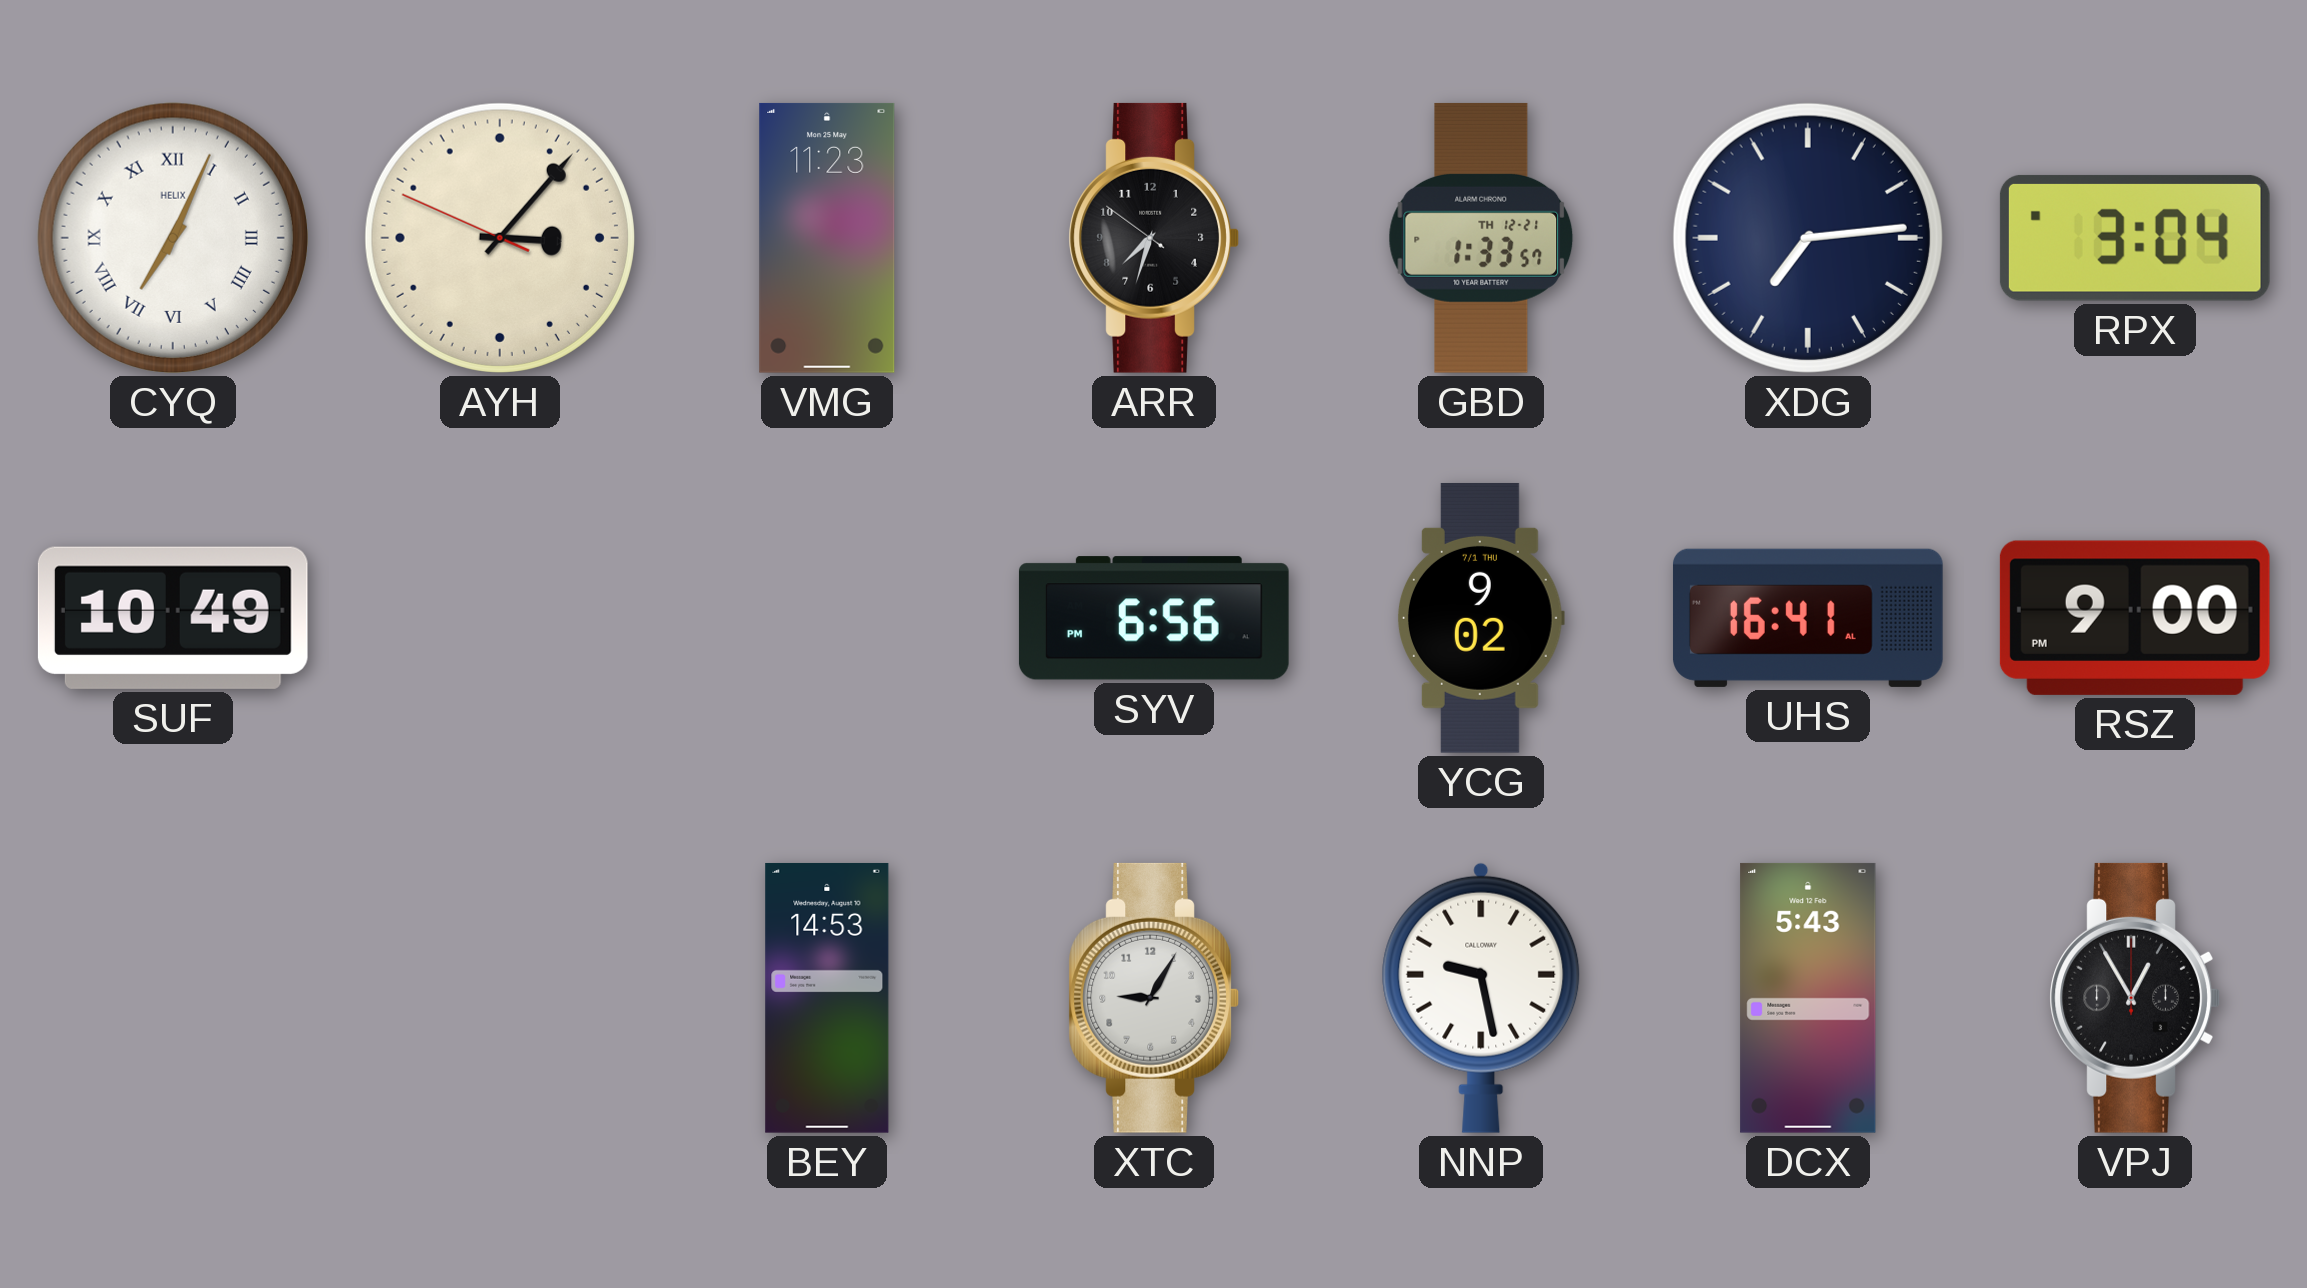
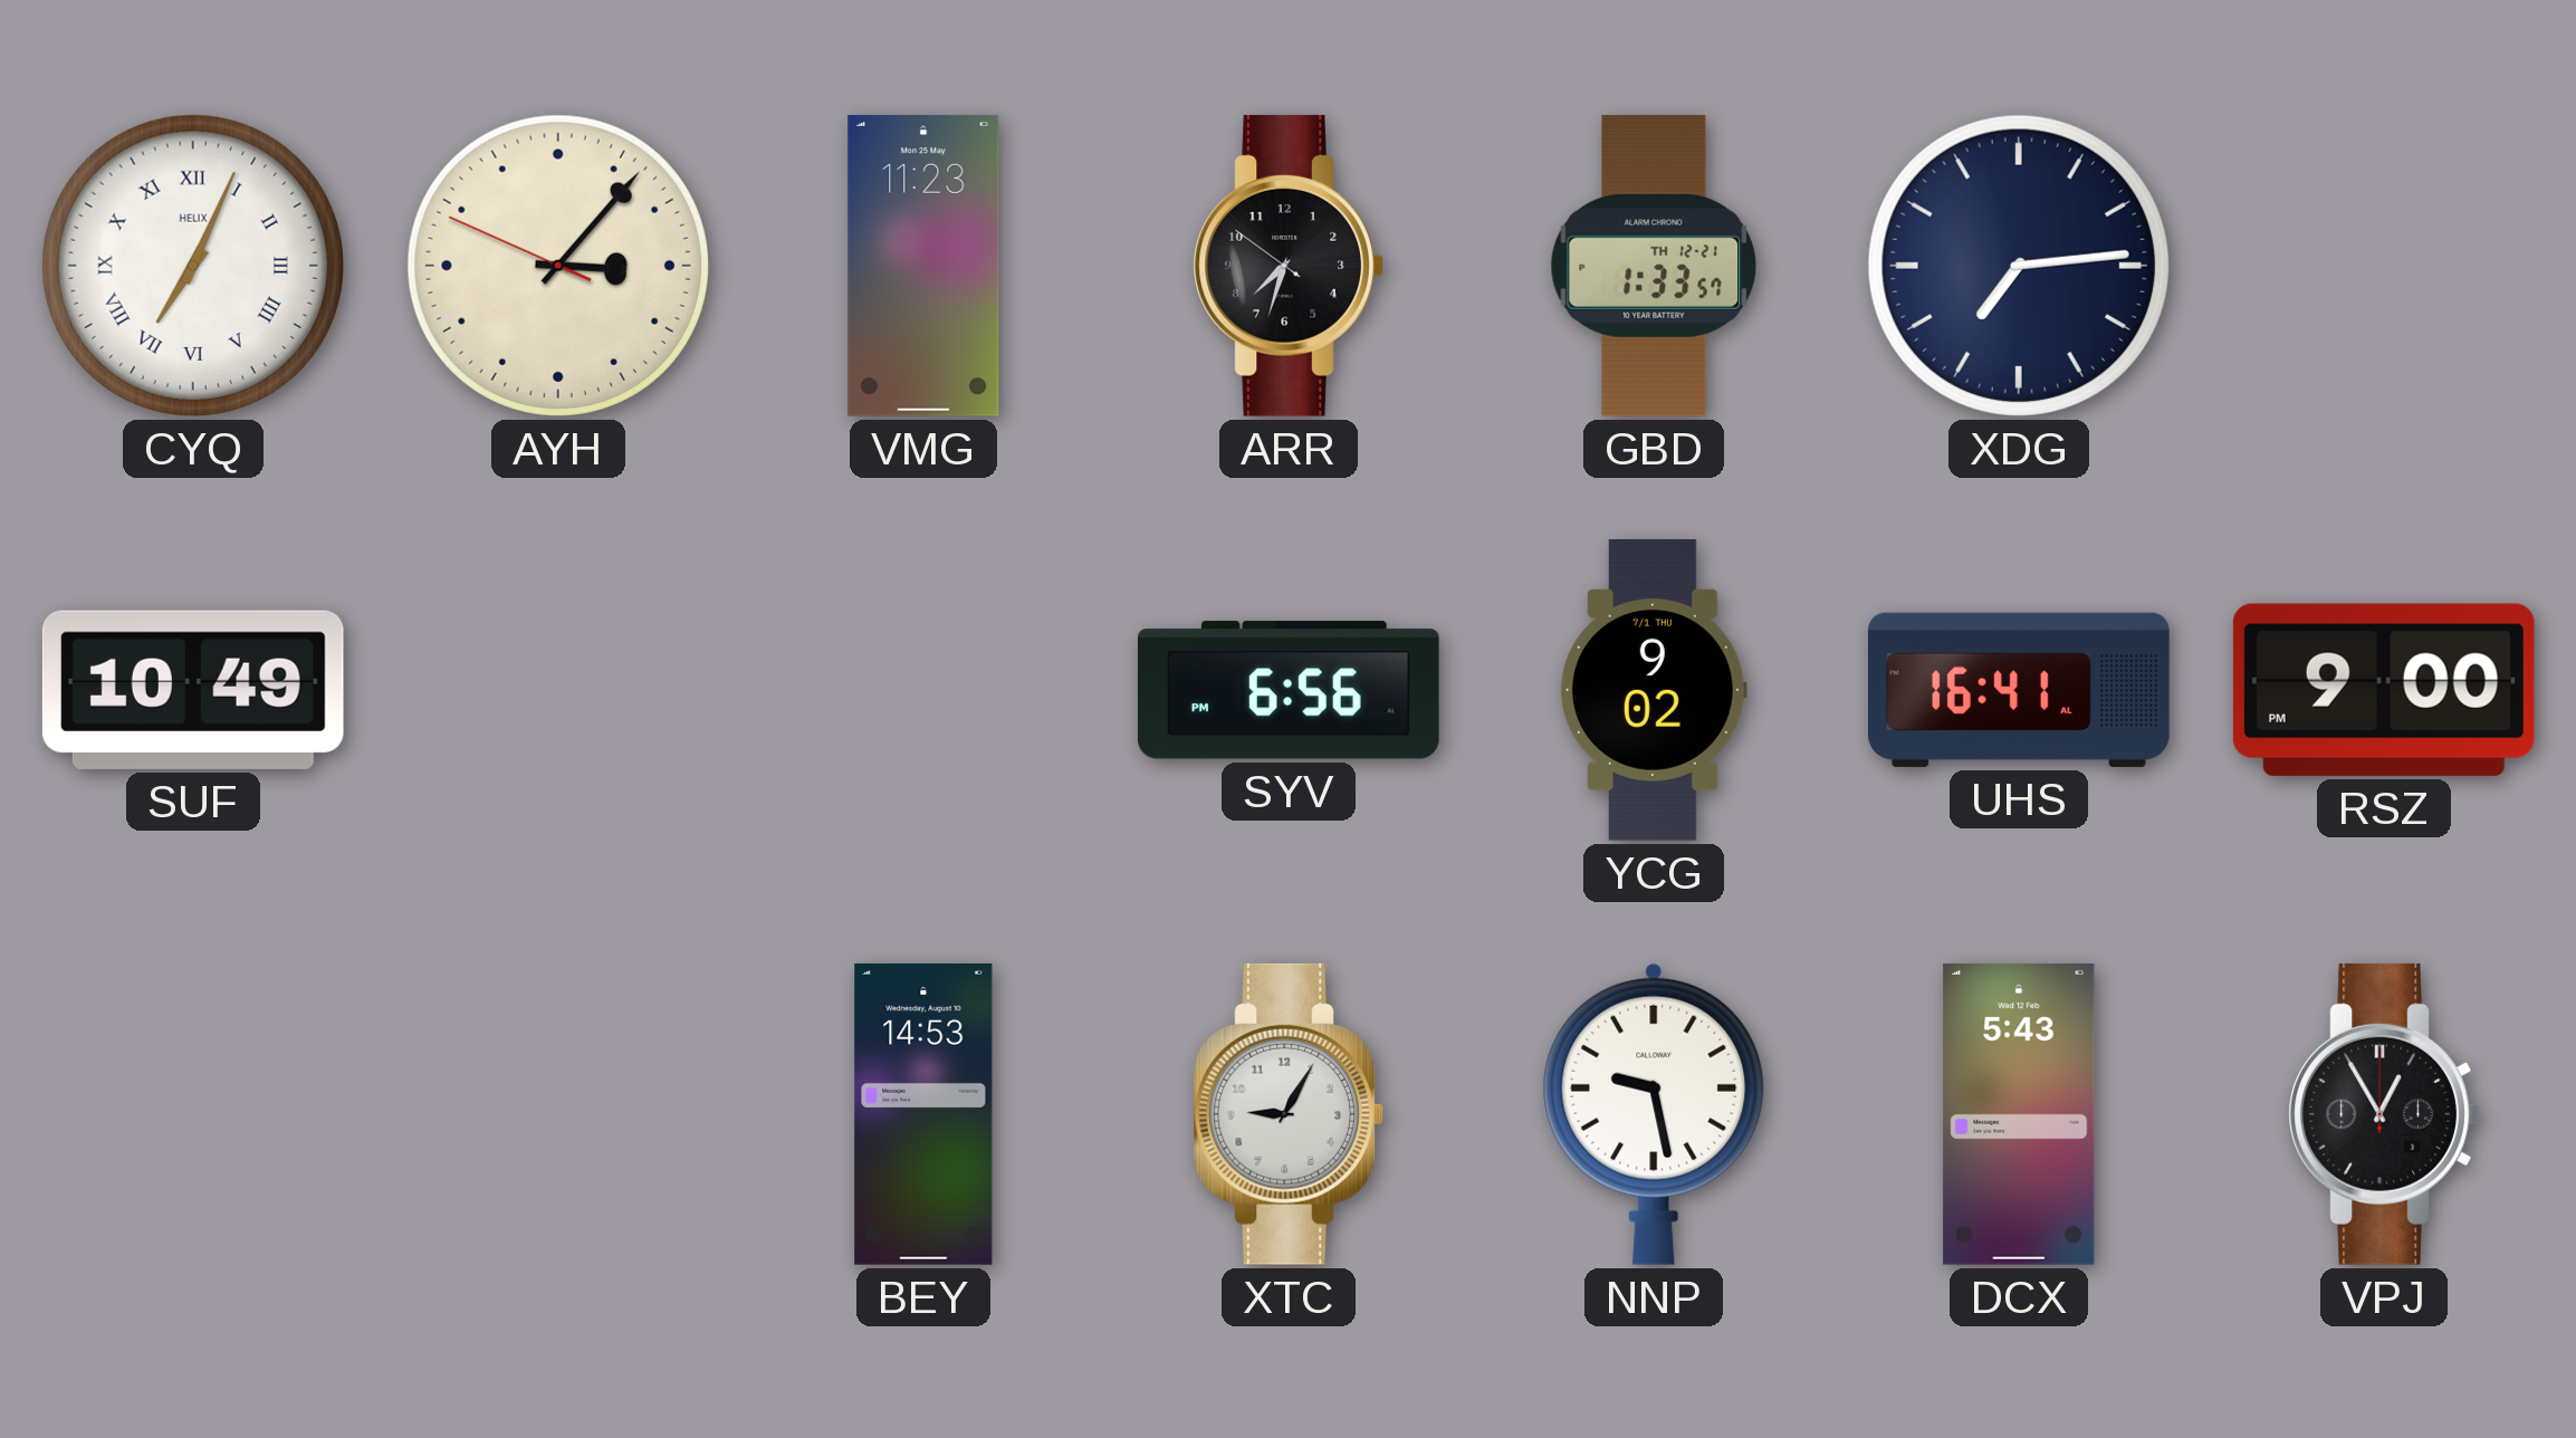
RPX: 3:04 -> none (2135, 238)
